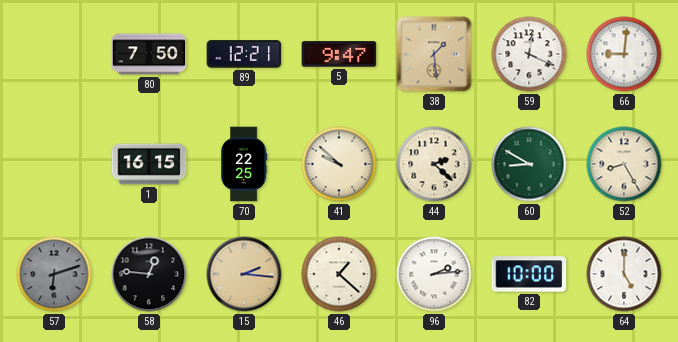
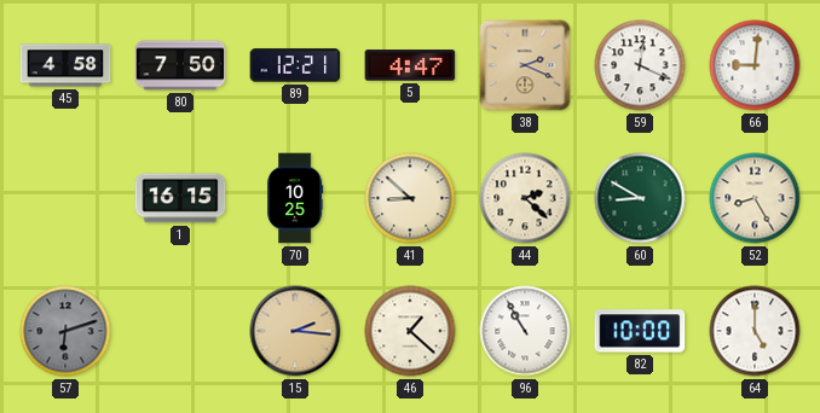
45: none -> 4:58 (65, 65)
5: 9:47 -> 4:47 (410, 65)
38: 1:29 -> 2:19 (525, 65)
70: 22:25 -> 10:25 (296, 198)
41: 9:52 -> 8:52 (410, 198)
58: 12:46 -> none (149, 274)
96: 2:14 -> 10:55 (525, 331)
